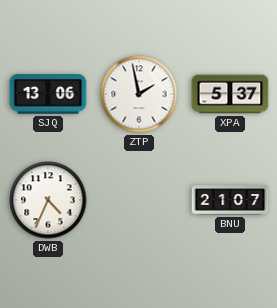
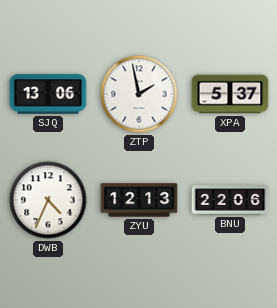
ZYU: none -> 12:13 (139, 200)
BNU: 21:07 -> 22:06 (230, 200)
